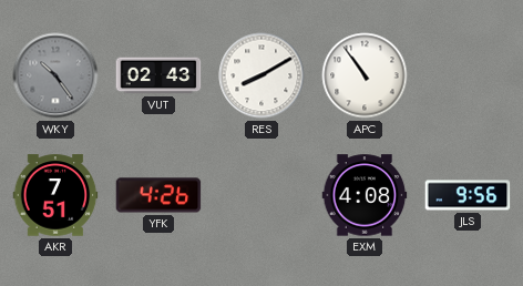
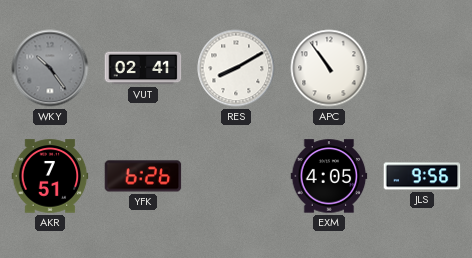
VUT: 02:43 -> 02:41 (143, 68)
YFK: 4:26 -> 6:26 (143, 176)
EXM: 4:08 -> 4:05 (329, 176)
